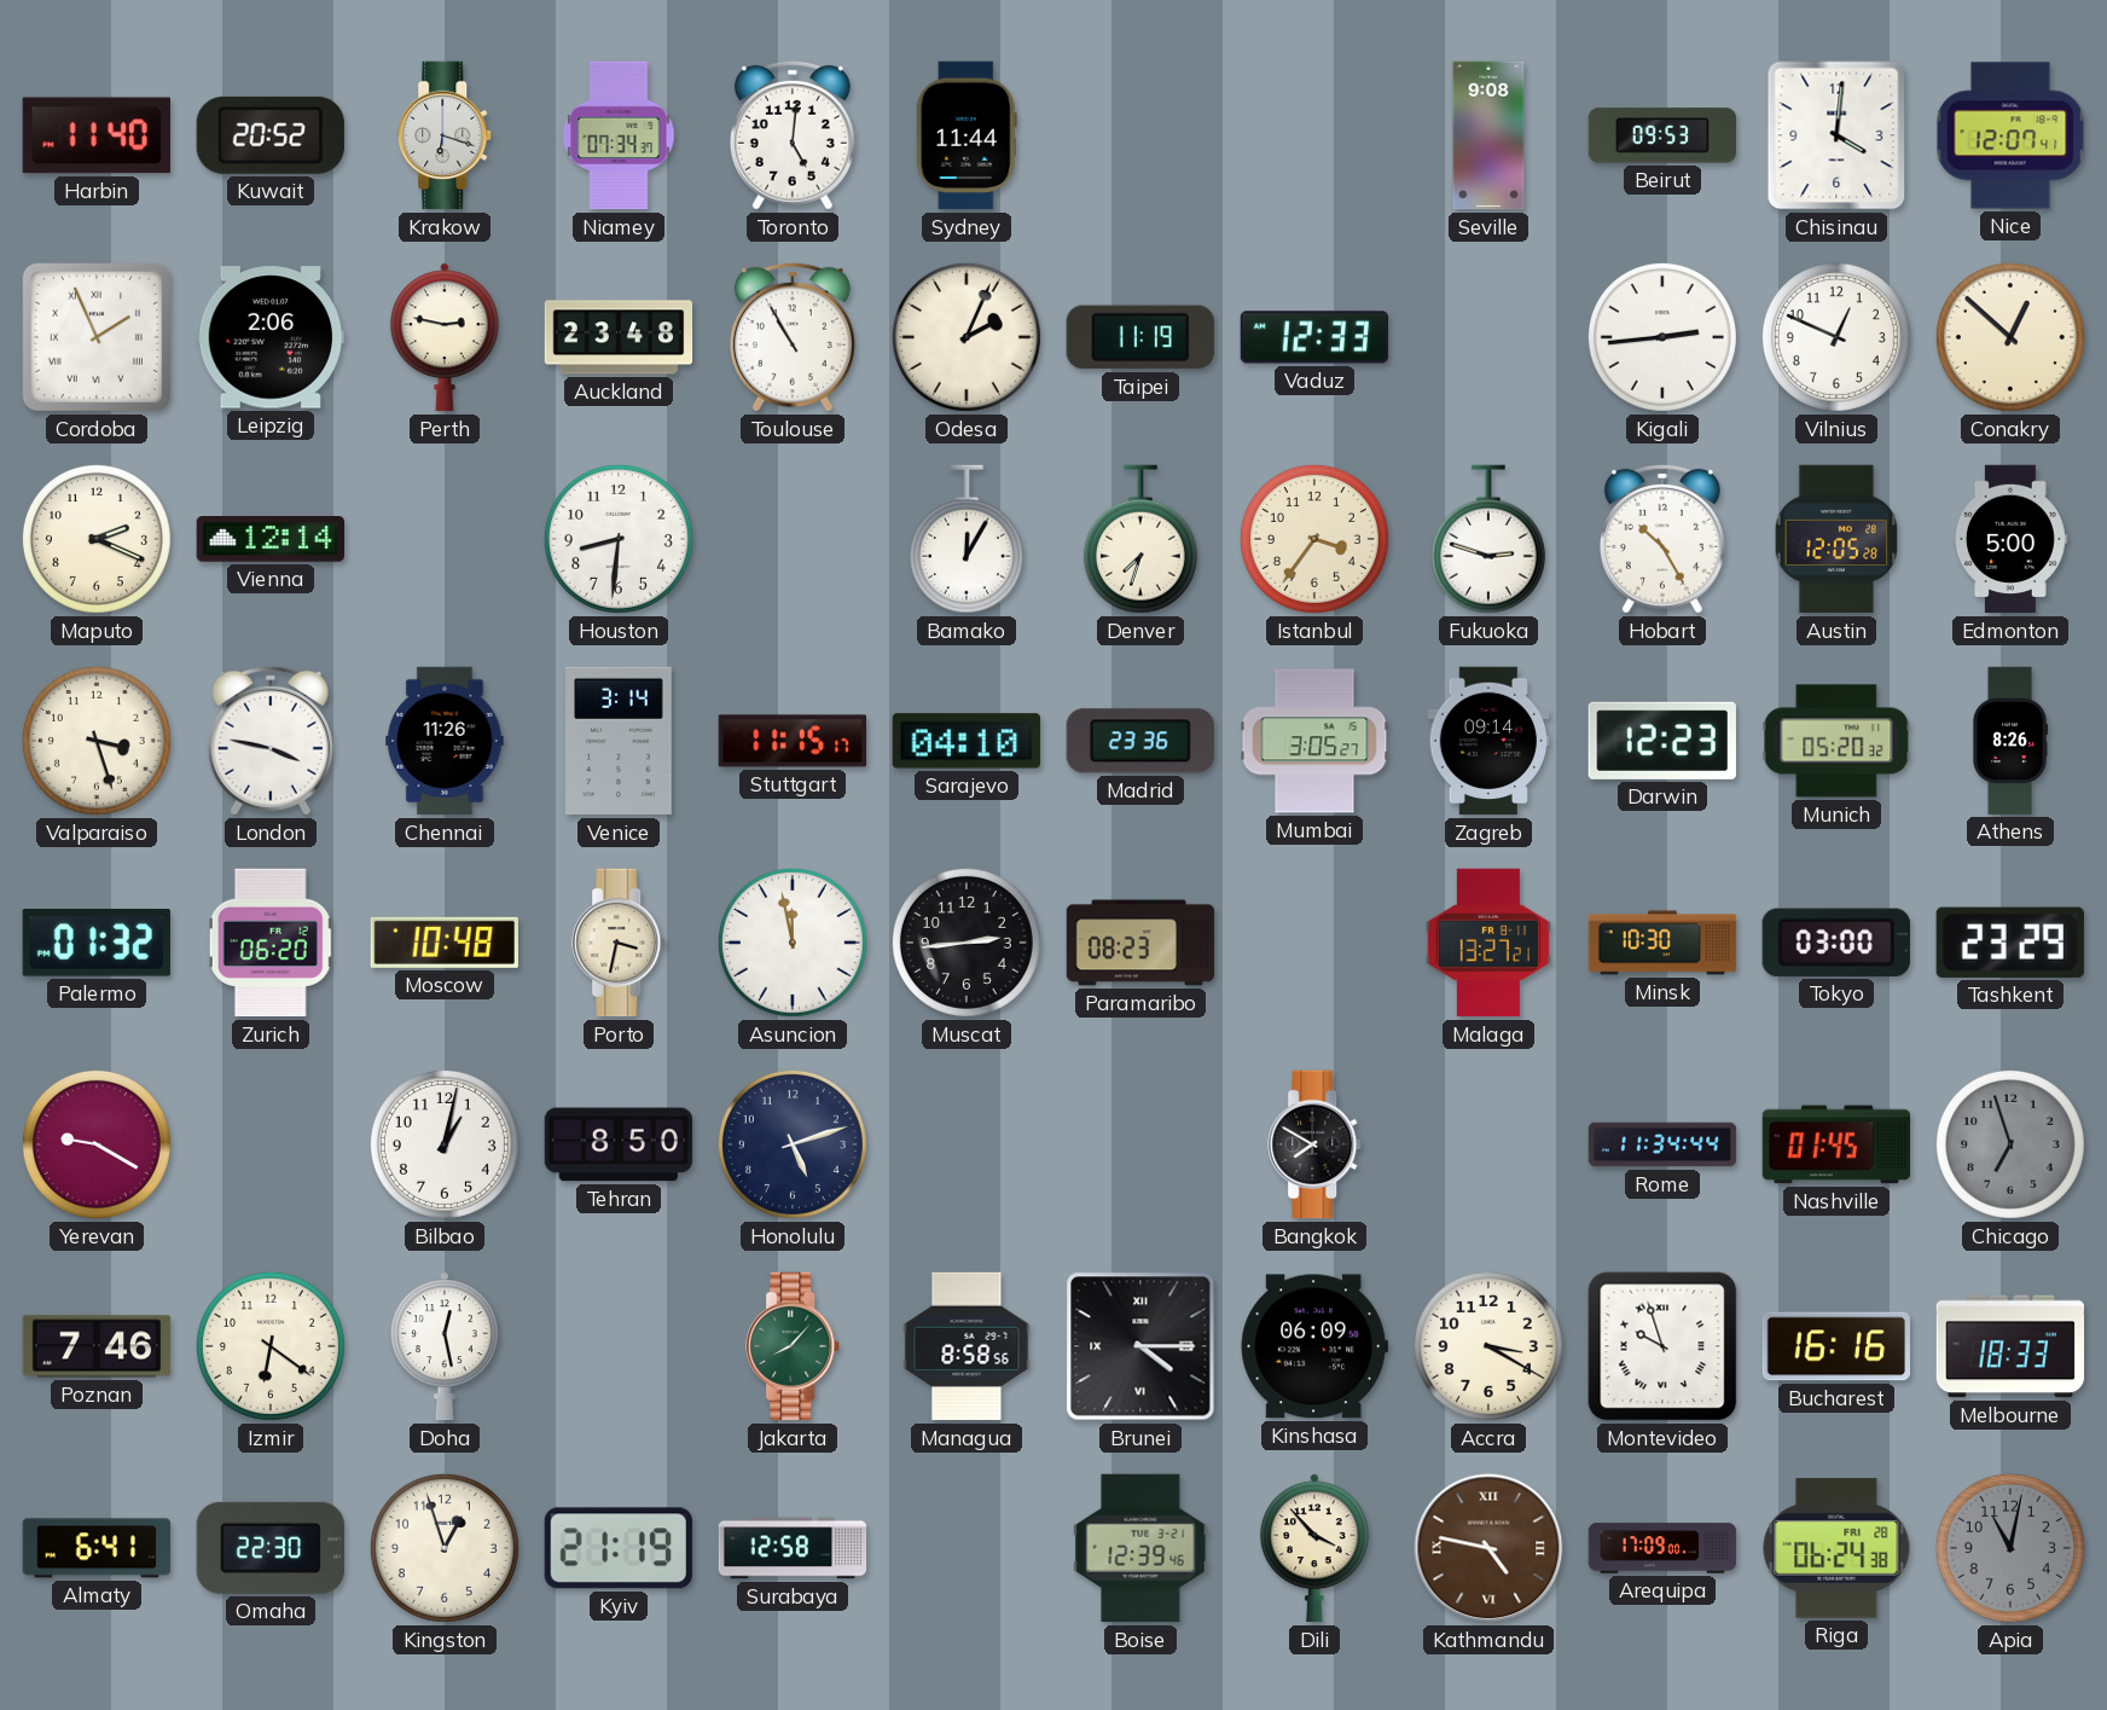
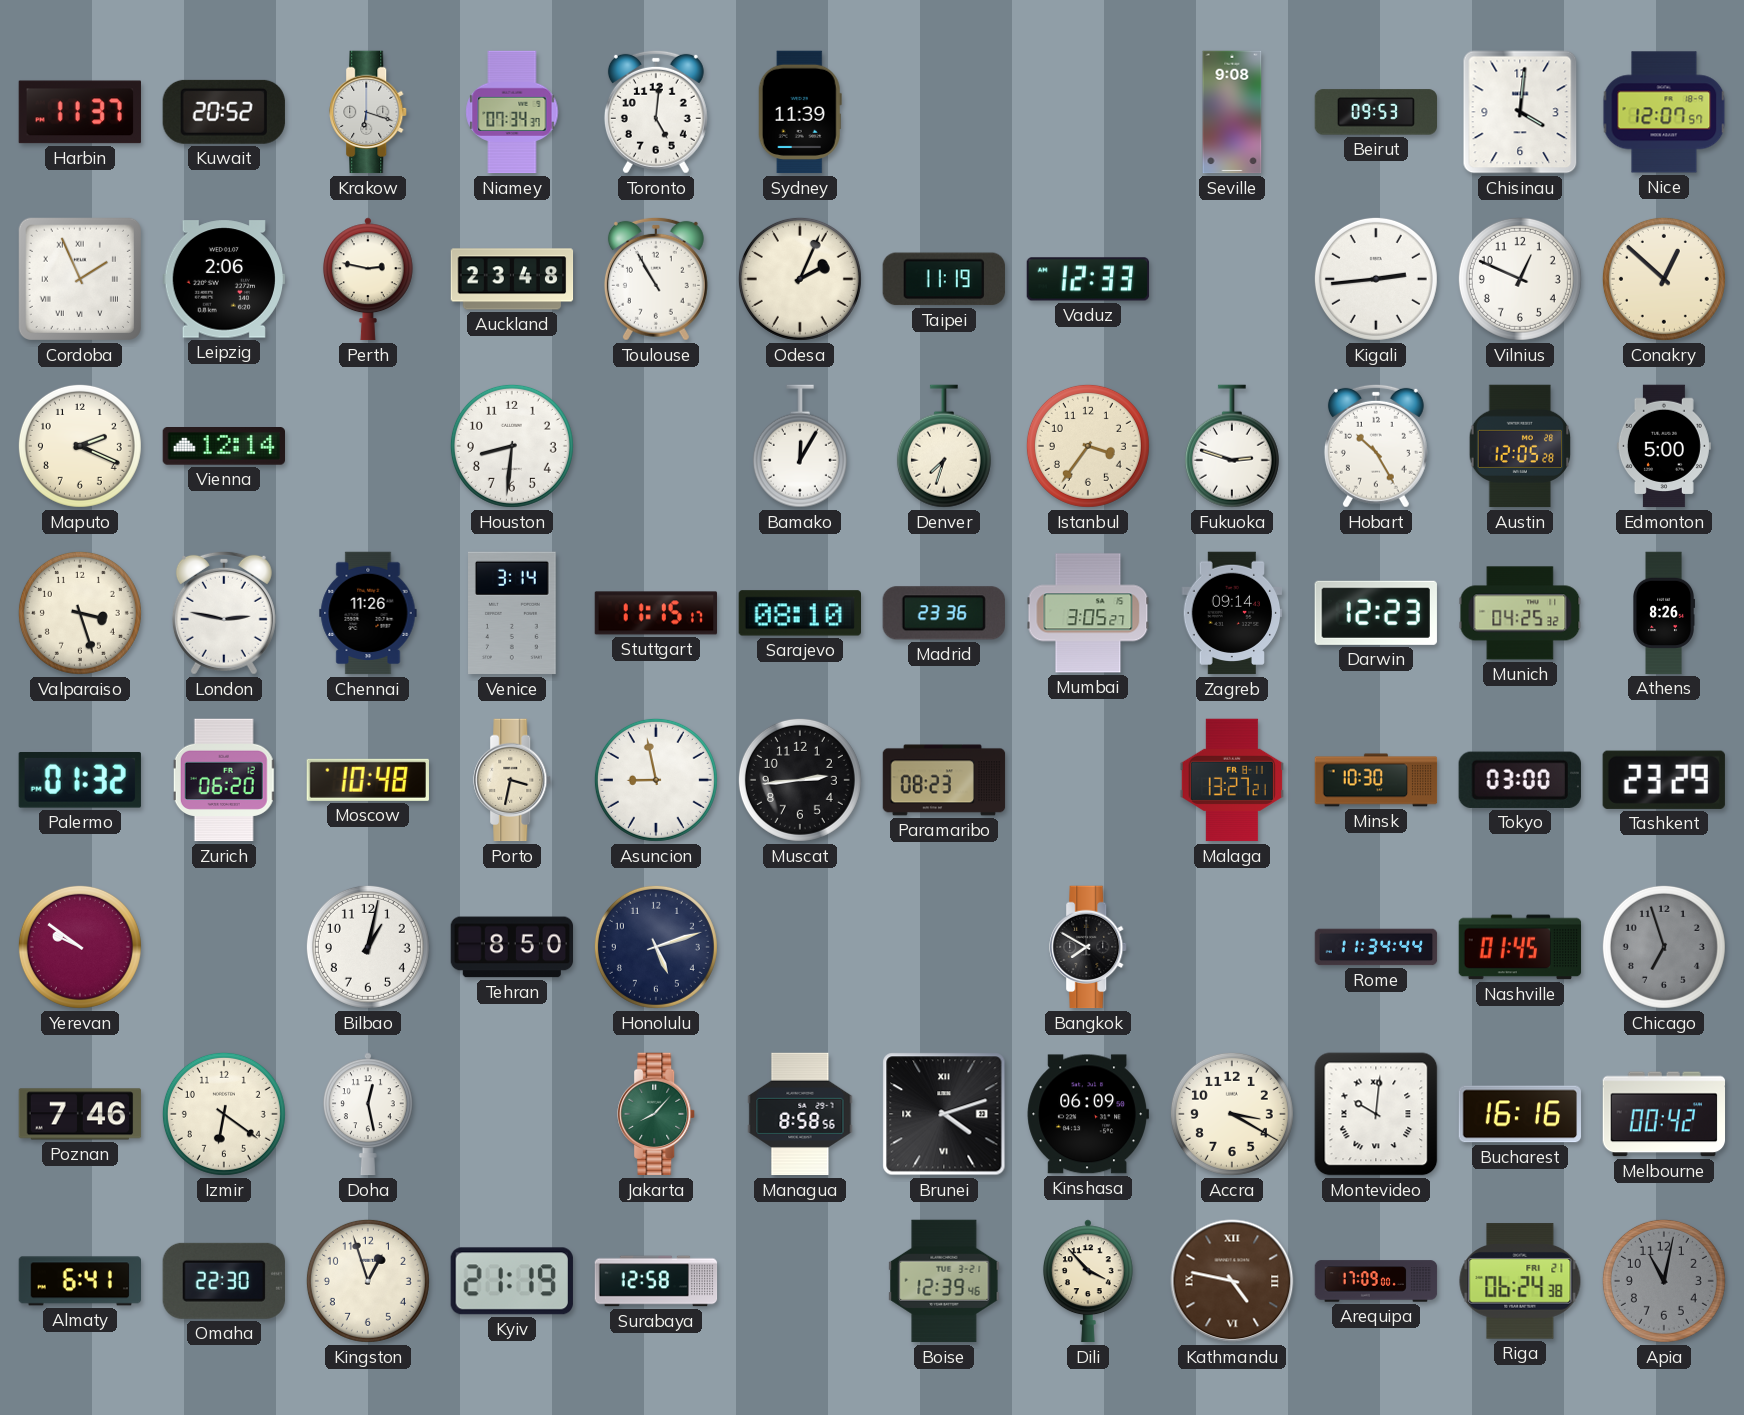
Harbin: 11:40 -> 11:37 (79, 112)
Sydney: 11:44 -> 11:39 (800, 112)
Nice: 12:07:41 -> 12:07:57 (1664, 112)
London: 3:47 -> 2:47 (224, 613)
Sarajevo: 04:10 -> 08:10 (799, 613)
Munich: 05:20 -> 04:25 (1520, 613)
Asuncion: 11:58 -> 8:58 (656, 780)
Yerevan: 9:20 -> 9:51 (80, 947)
Brunei: 4:15 -> 4:12 (944, 1114)
Montevideo: 9:57 -> 10:01 (1376, 1114)
Melbourne: 18:33 -> 00:42 (1664, 1114)
Riga date: FRI 28 -> FRI 21 (1520, 1281)
